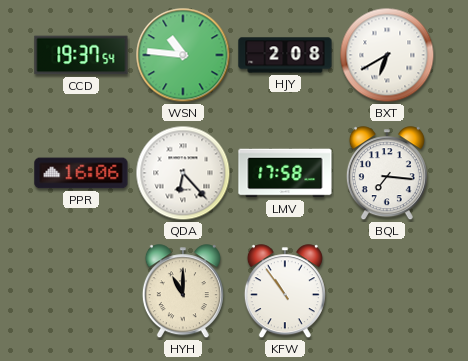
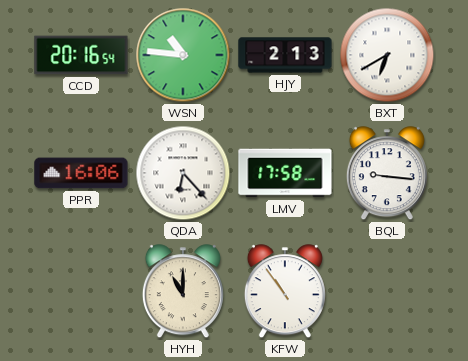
CCD: 19:37 -> 20:16 (81, 55)
HJY: 2:08 -> 2:13 (285, 55)
BQL: 7:16 -> 9:16 (387, 174)
